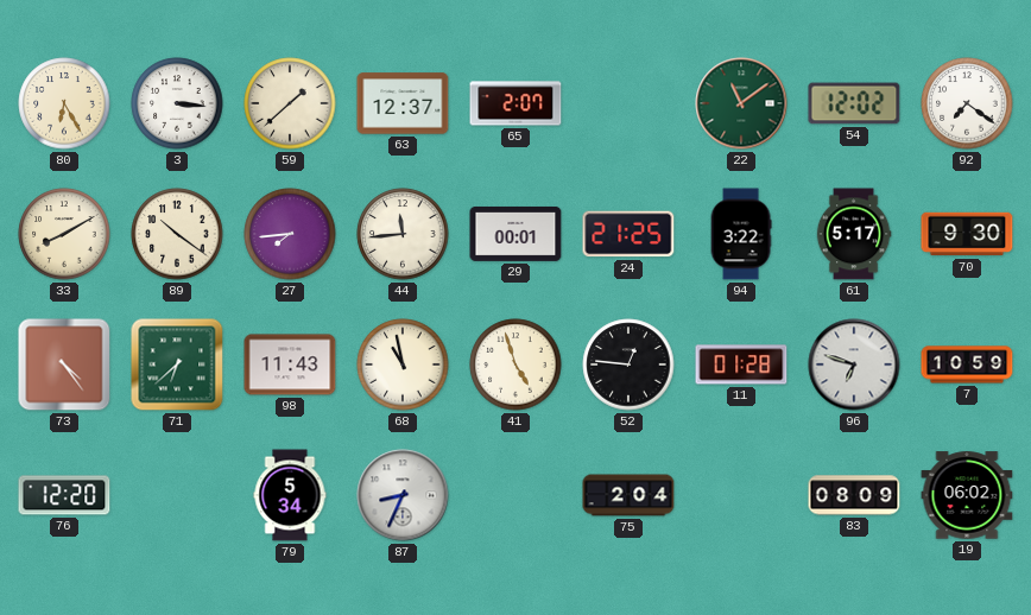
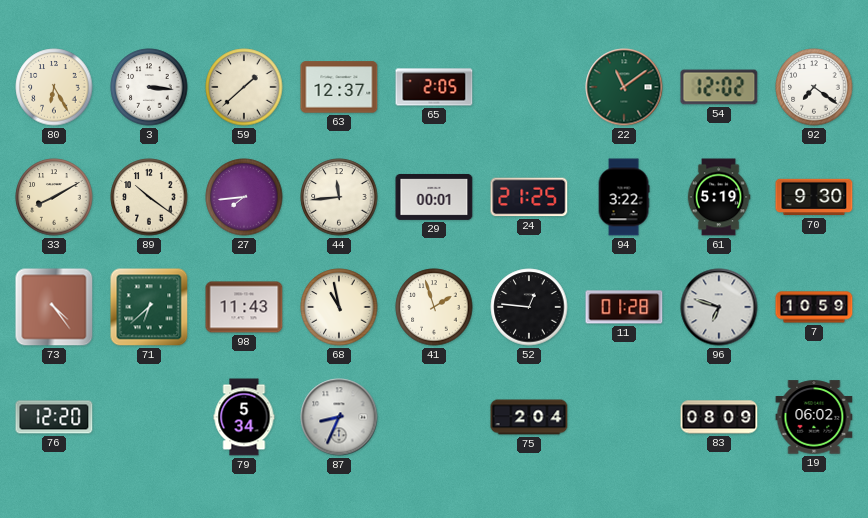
65: 2:07 -> 2:05 (434, 87)
61: 5:17 -> 5:19 (719, 197)
41: 4:57 -> 1:57 (434, 307)
